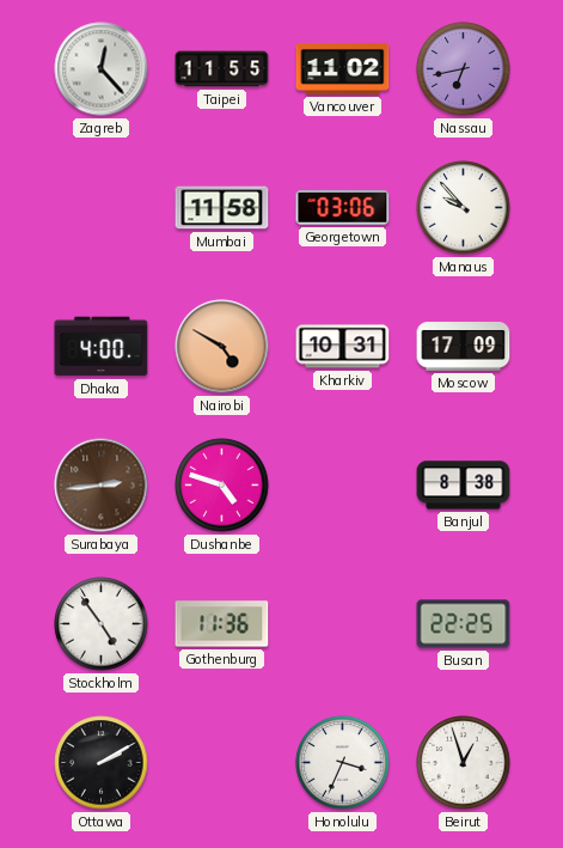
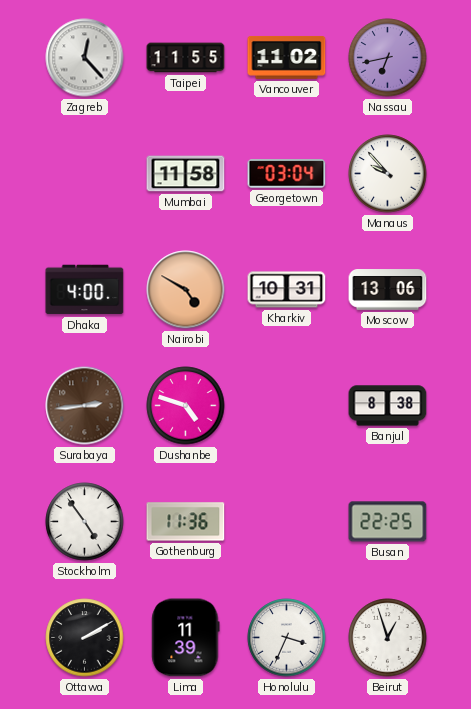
Georgetown: 03:06 -> 03:04 (287, 174)
Moscow: 17:09 -> 13:06 (388, 290)
Lima: none -> 11:39 (186, 638)
